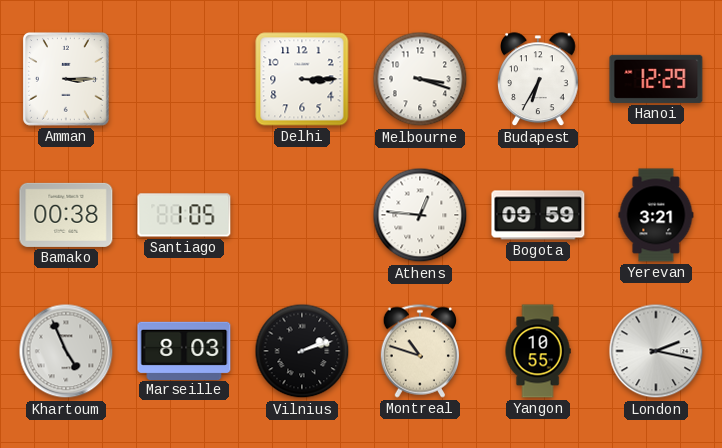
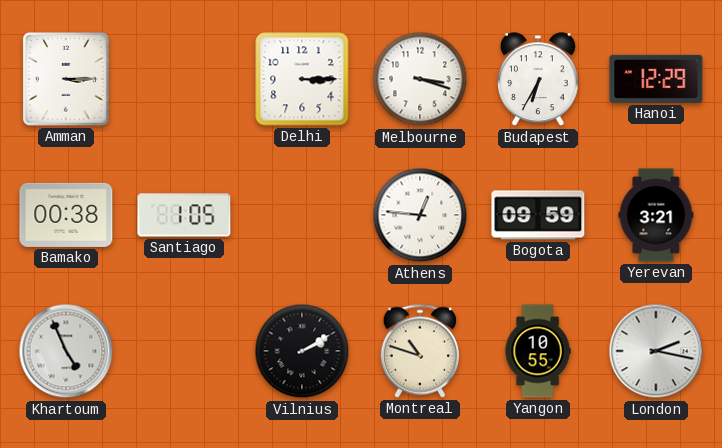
Marseille: 8:03 -> none (184, 350)
Vilnius: 2:12 -> 2:10 (302, 351)
